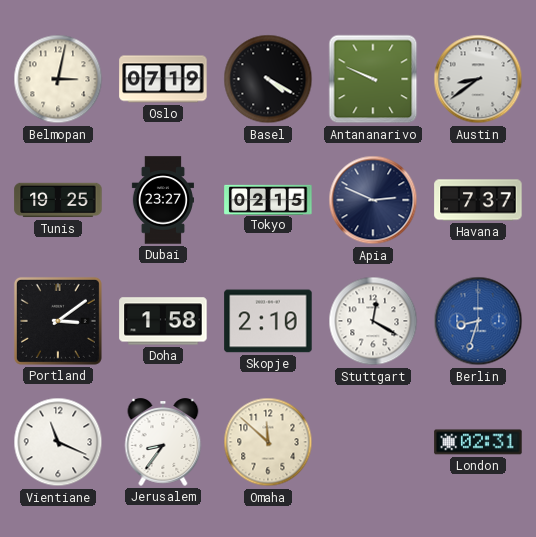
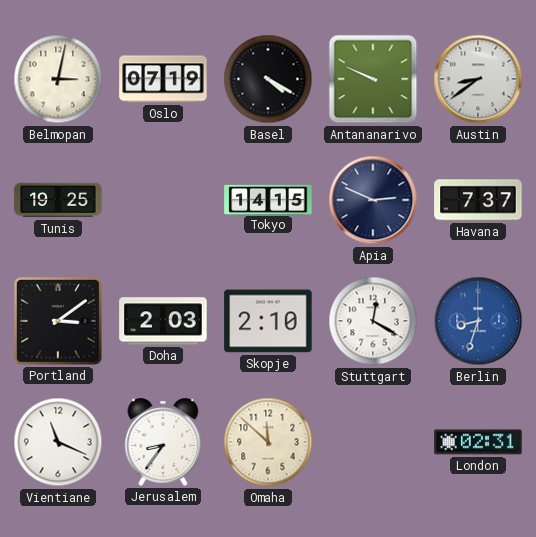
Dubai: 23:27 -> none (163, 200)
Tokyo: 02:15 -> 14:15 (268, 199)
Doha: 1:58 -> 2:03 (163, 321)
